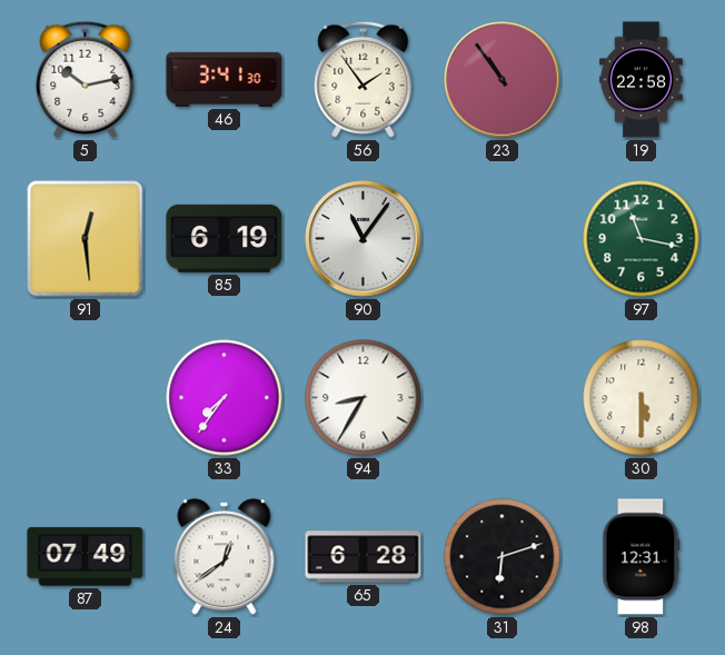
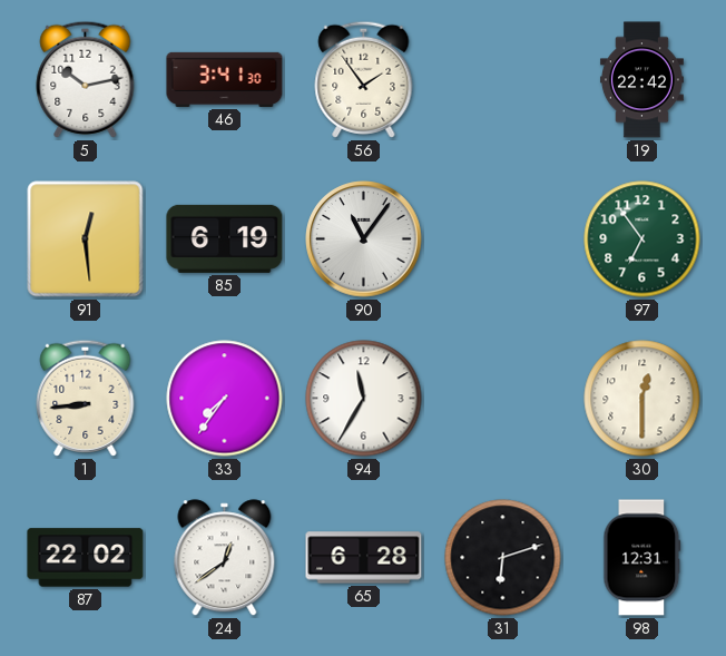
23: 10:54 -> none (503, 80)
19: 22:58 -> 22:42 (641, 80)
97: 11:17 -> 6:54 (642, 239)
1: none -> 8:44 (86, 398)
94: 8:35 -> 11:35 (364, 399)
30: 5:30 -> 12:30 (642, 399)
87: 07:49 -> 22:02 (86, 558)
